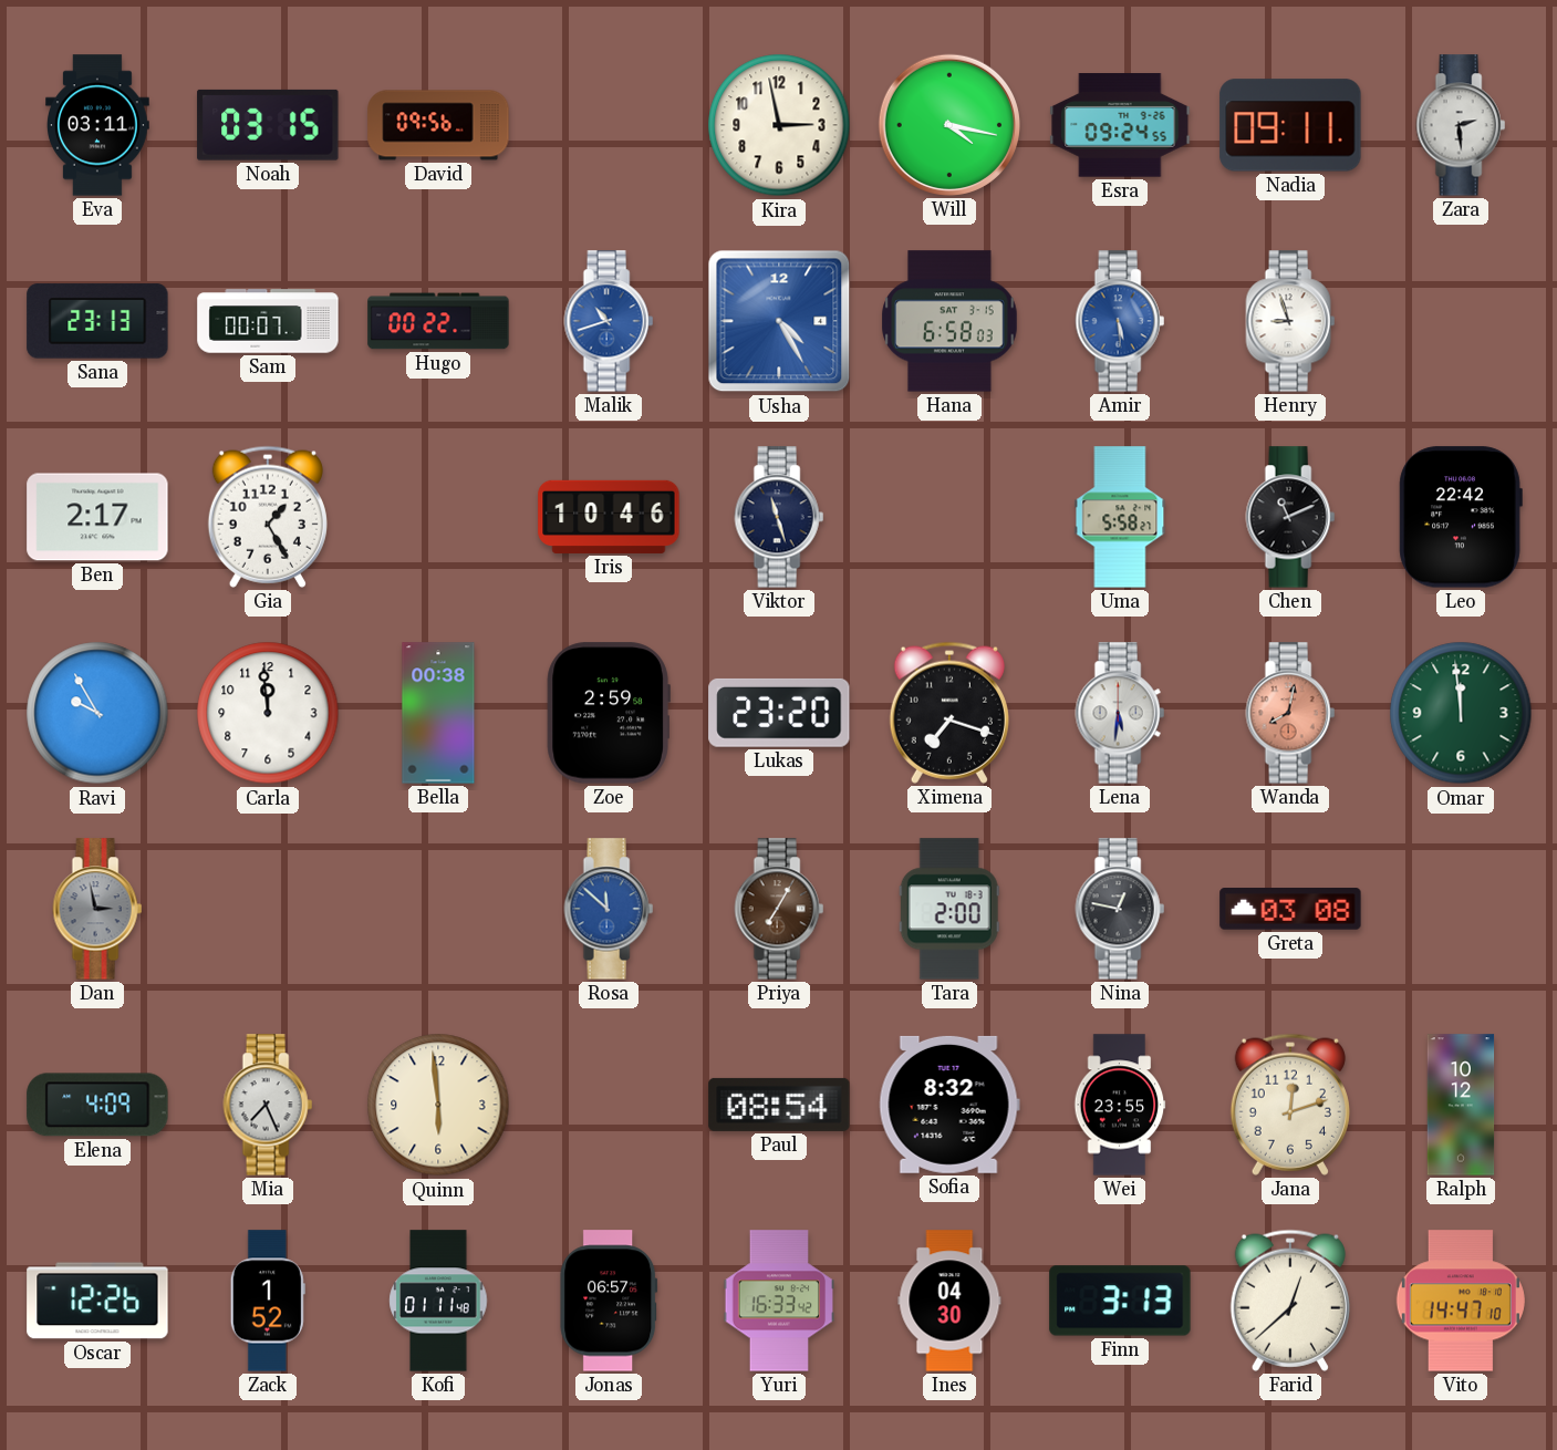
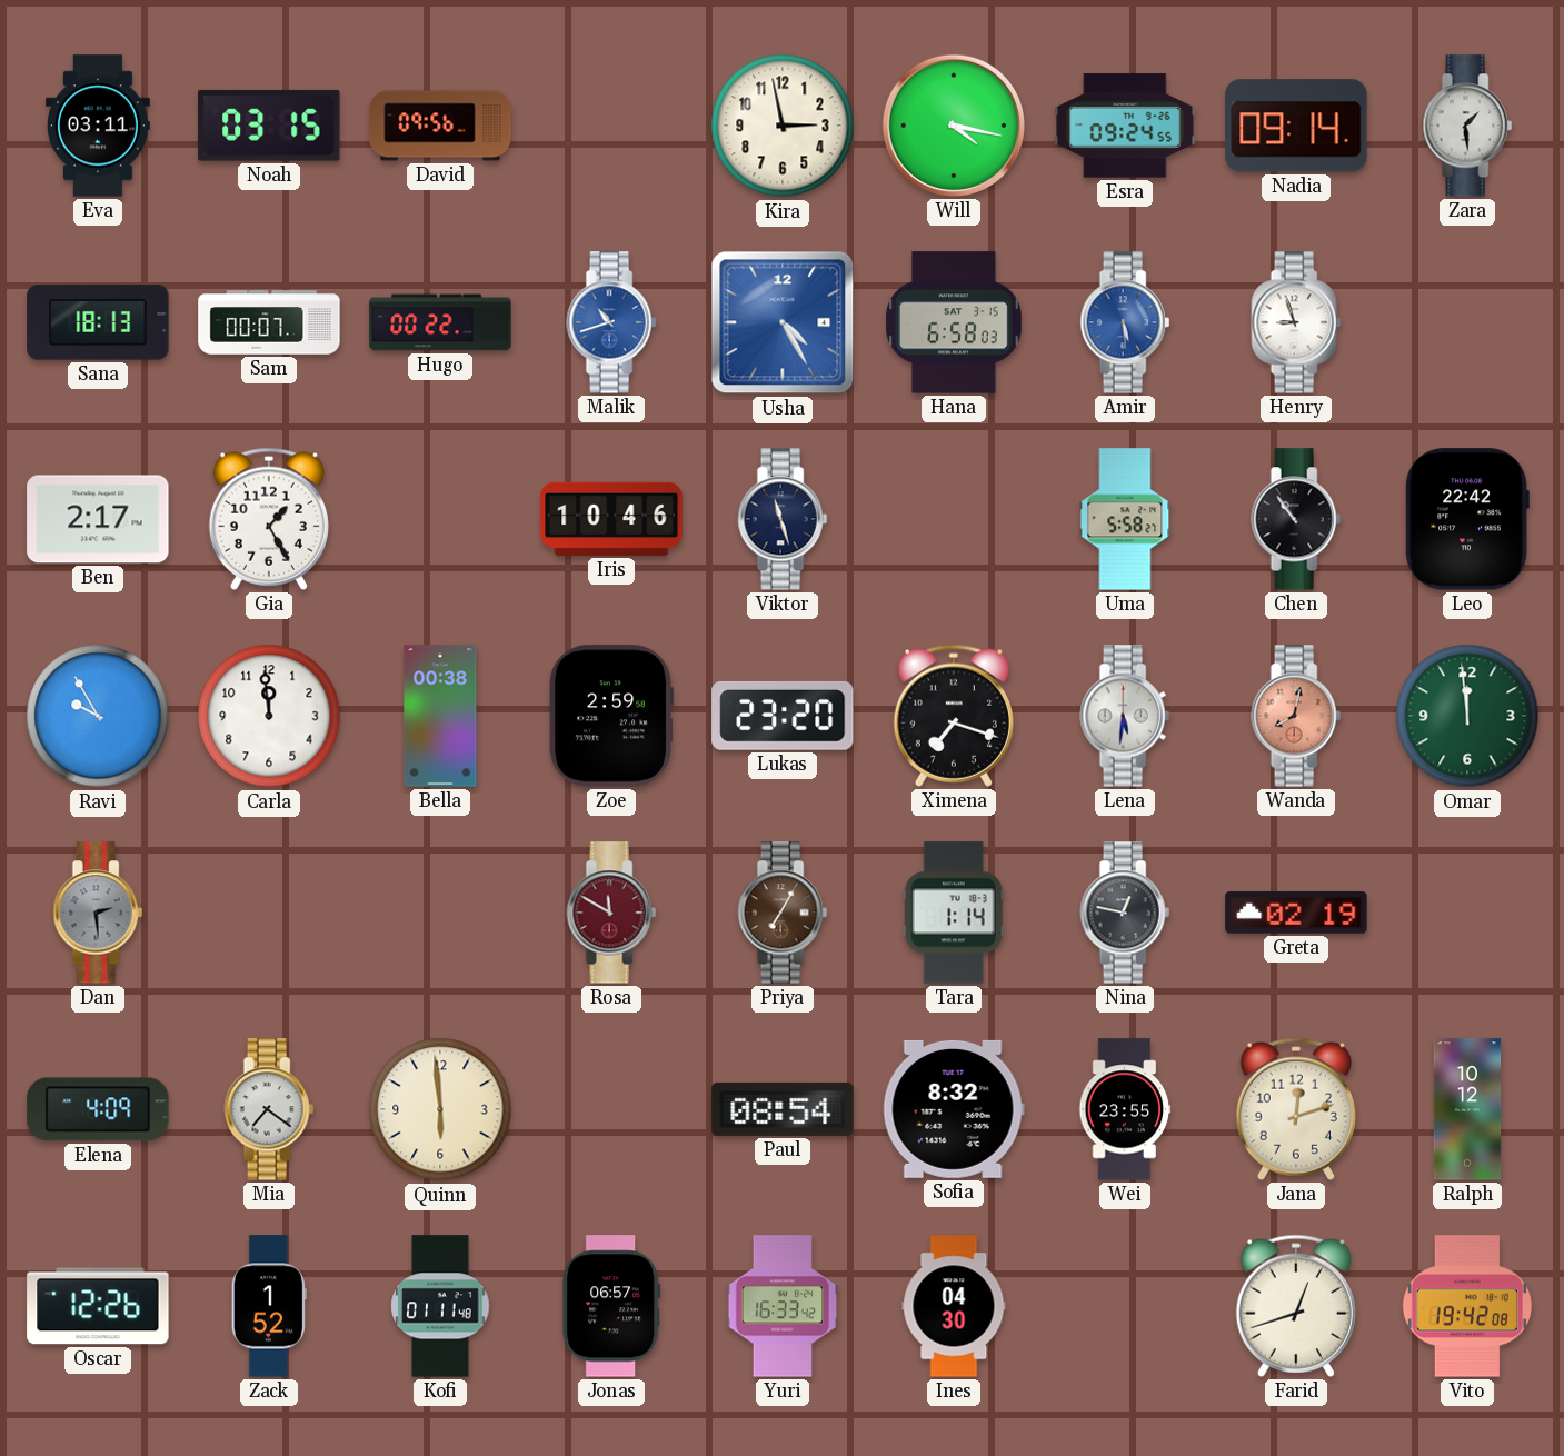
Nadia: 09:11 -> 09:14 (1296, 126)
Zara: 2:29 -> 1:29 (1467, 126)
Sana: 23:13 -> 18:13 (98, 322)
Chen: 11:11 -> 10:54 (1296, 519)
Dan: 2:58 -> 2:29 (98, 913)
Rosa: 11:52 -> 11:50 (611, 913)
Rosa dial: blue -> burgundy (611, 913)
Tara: 2:00 -> 1:14 (954, 913)
Greta: 03:08 -> 02:19 (1296, 913)
Mia: 7:26 -> 7:21 (269, 1109)
Finn: 3:13 -> none (1120, 1301)
Farid: 12:38 -> 12:42 (1296, 1306)
Vito: 14:47 -> 19:42 (1467, 1306)
